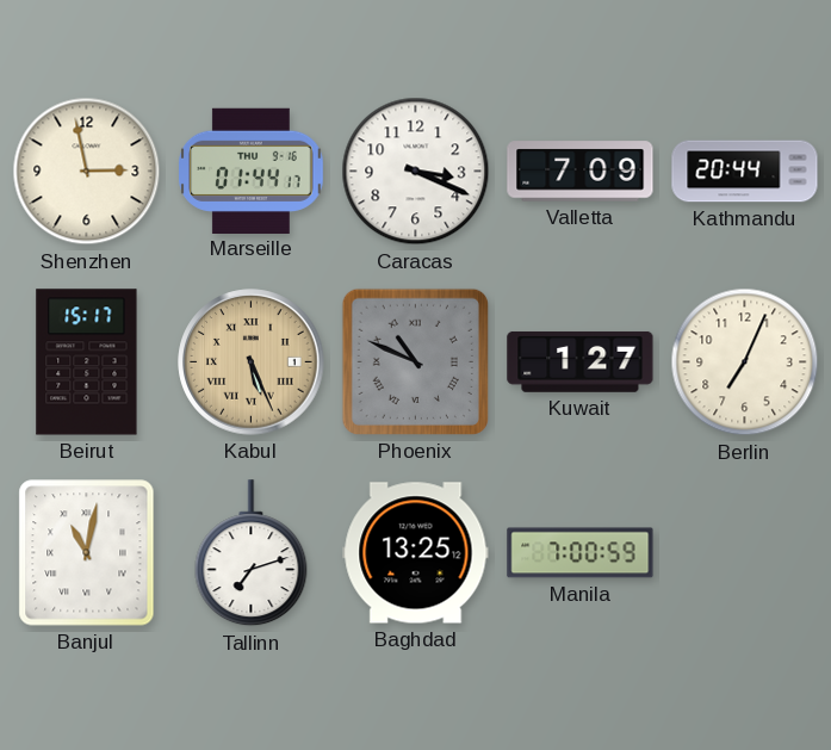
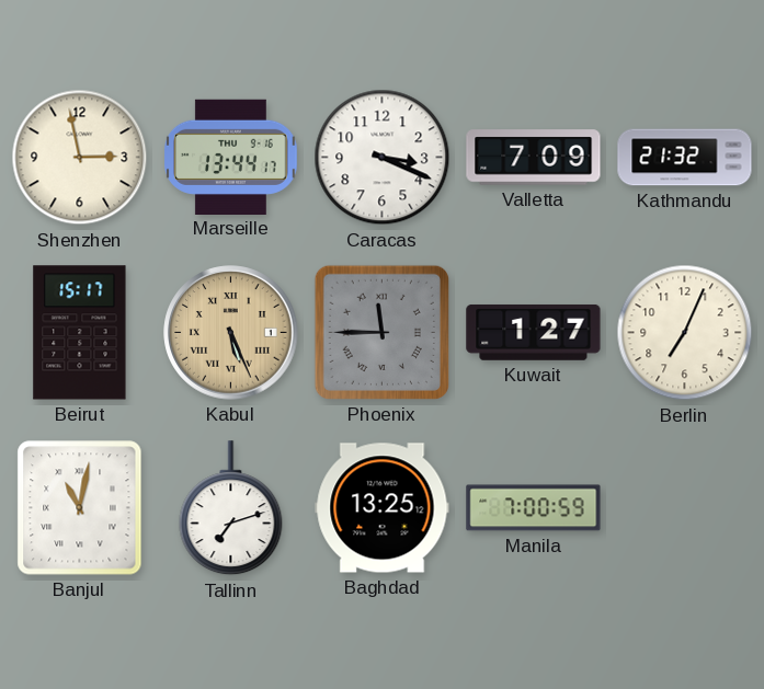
Marseille: 01:44 -> 13:44 (231, 157)
Kathmandu: 20:44 -> 21:32 (685, 158)
Phoenix: 10:49 -> 11:45 (381, 332)
